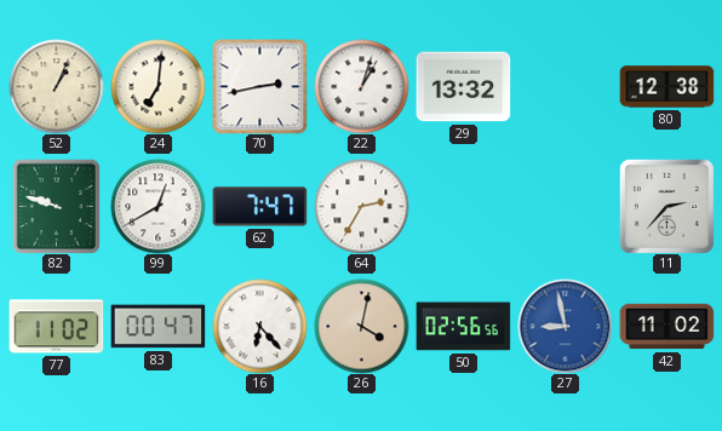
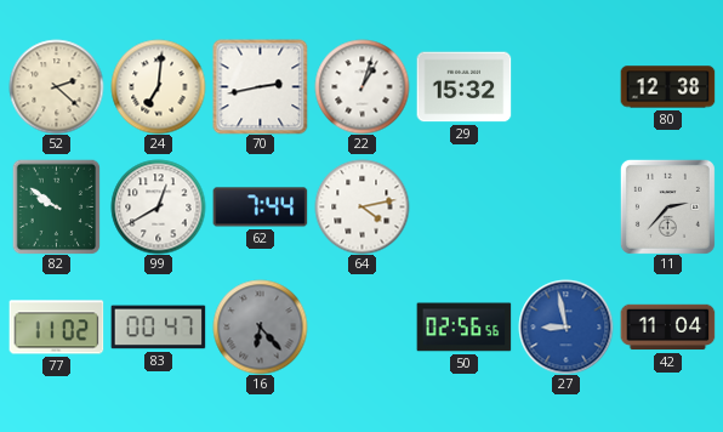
52: 1:04 -> 2:22 (56, 86)
29: 13:32 -> 15:32 (463, 87)
82: 9:48 -> 9:51 (57, 206)
62: 7:47 -> 7:44 (260, 208)
64: 2:35 -> 4:13 (362, 206)
16 dial: white -> grey (260, 326)
26: 4:02 -> none (361, 326)
42: 11:02 -> 11:04 (667, 328)
